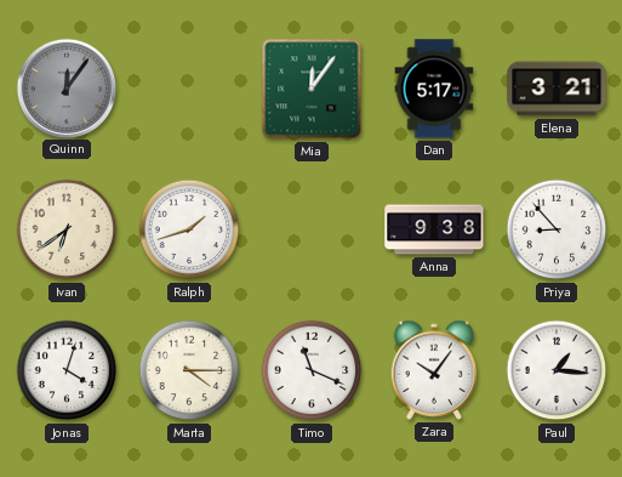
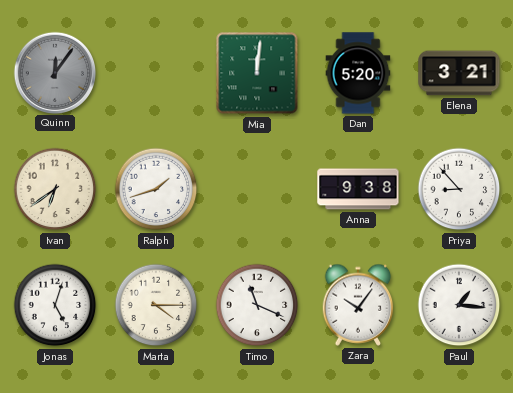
Mia: 12:06 -> 12:01 (257, 73)
Dan: 5:17 -> 5:20 (358, 73)
Jonas: 4:03 -> 5:03 (55, 305)
